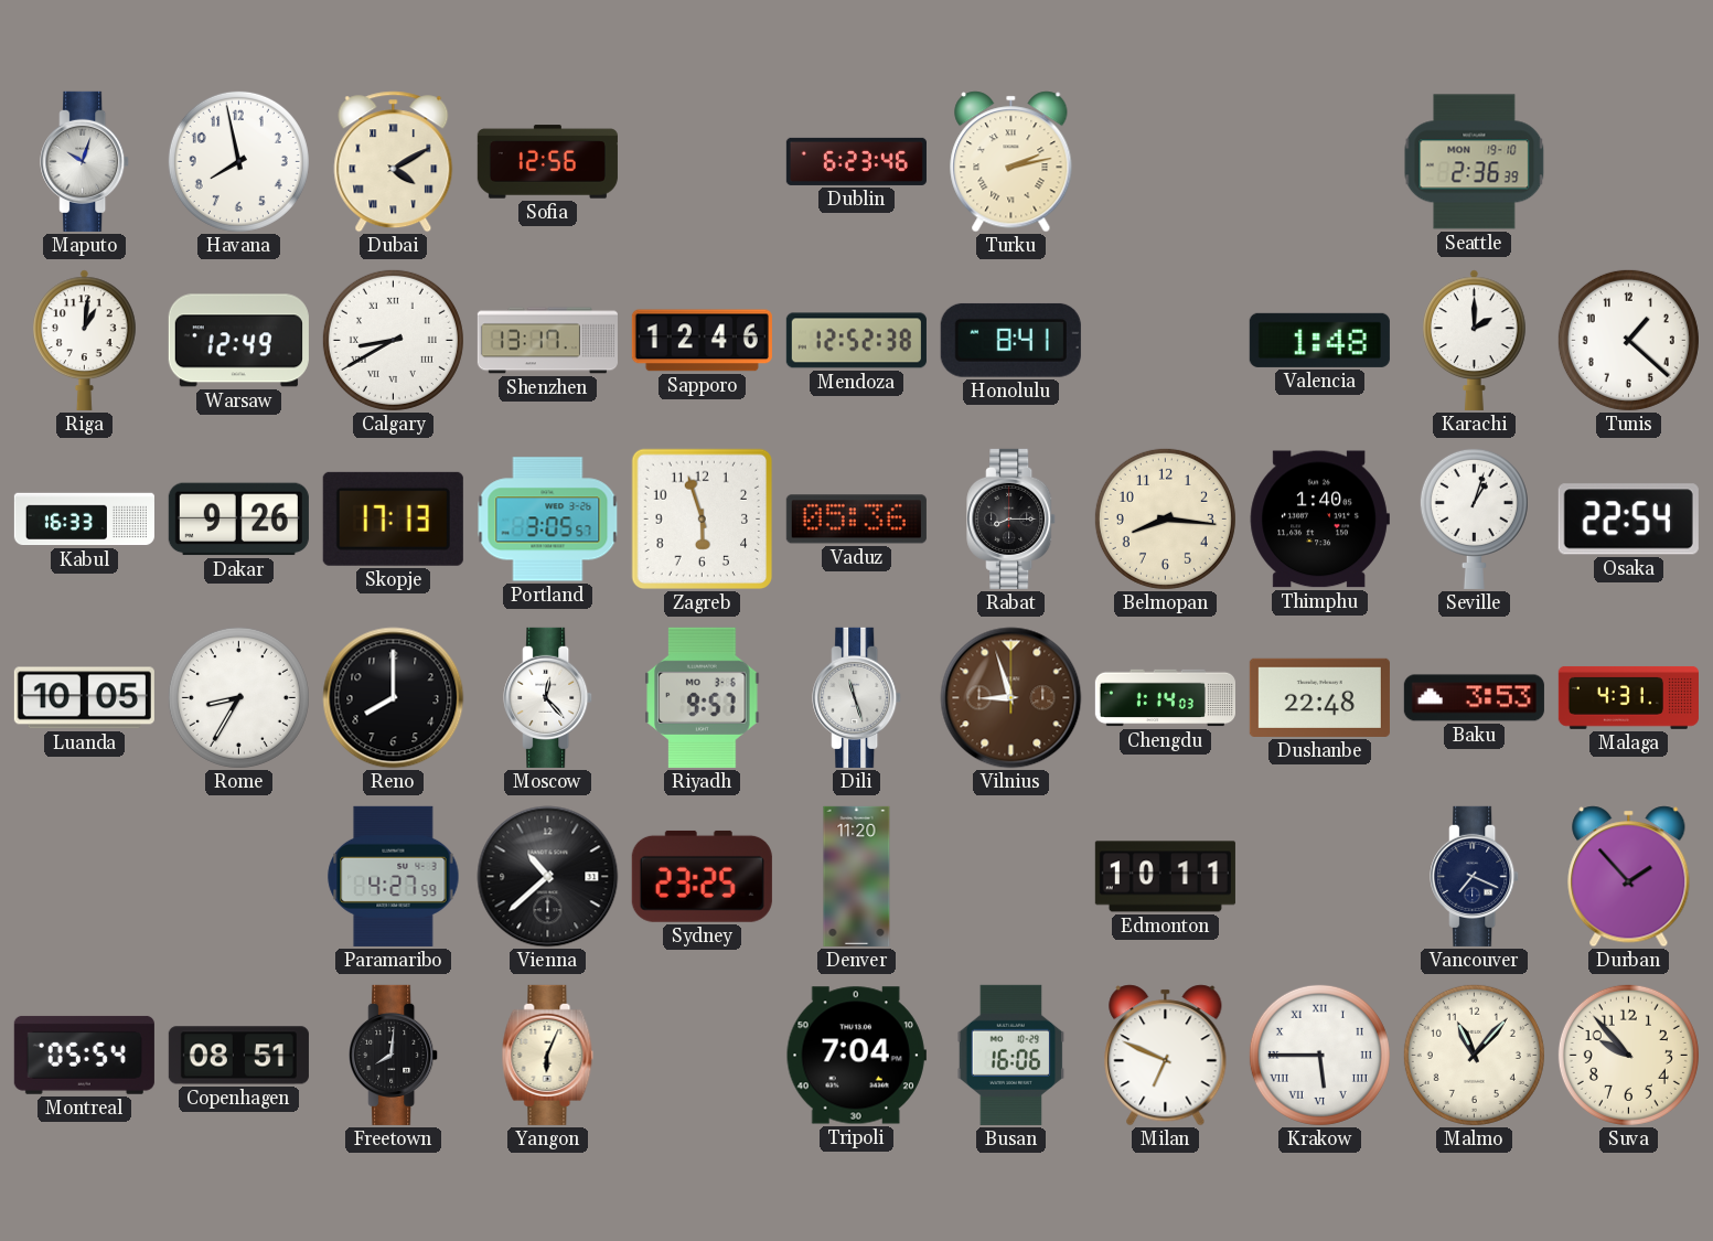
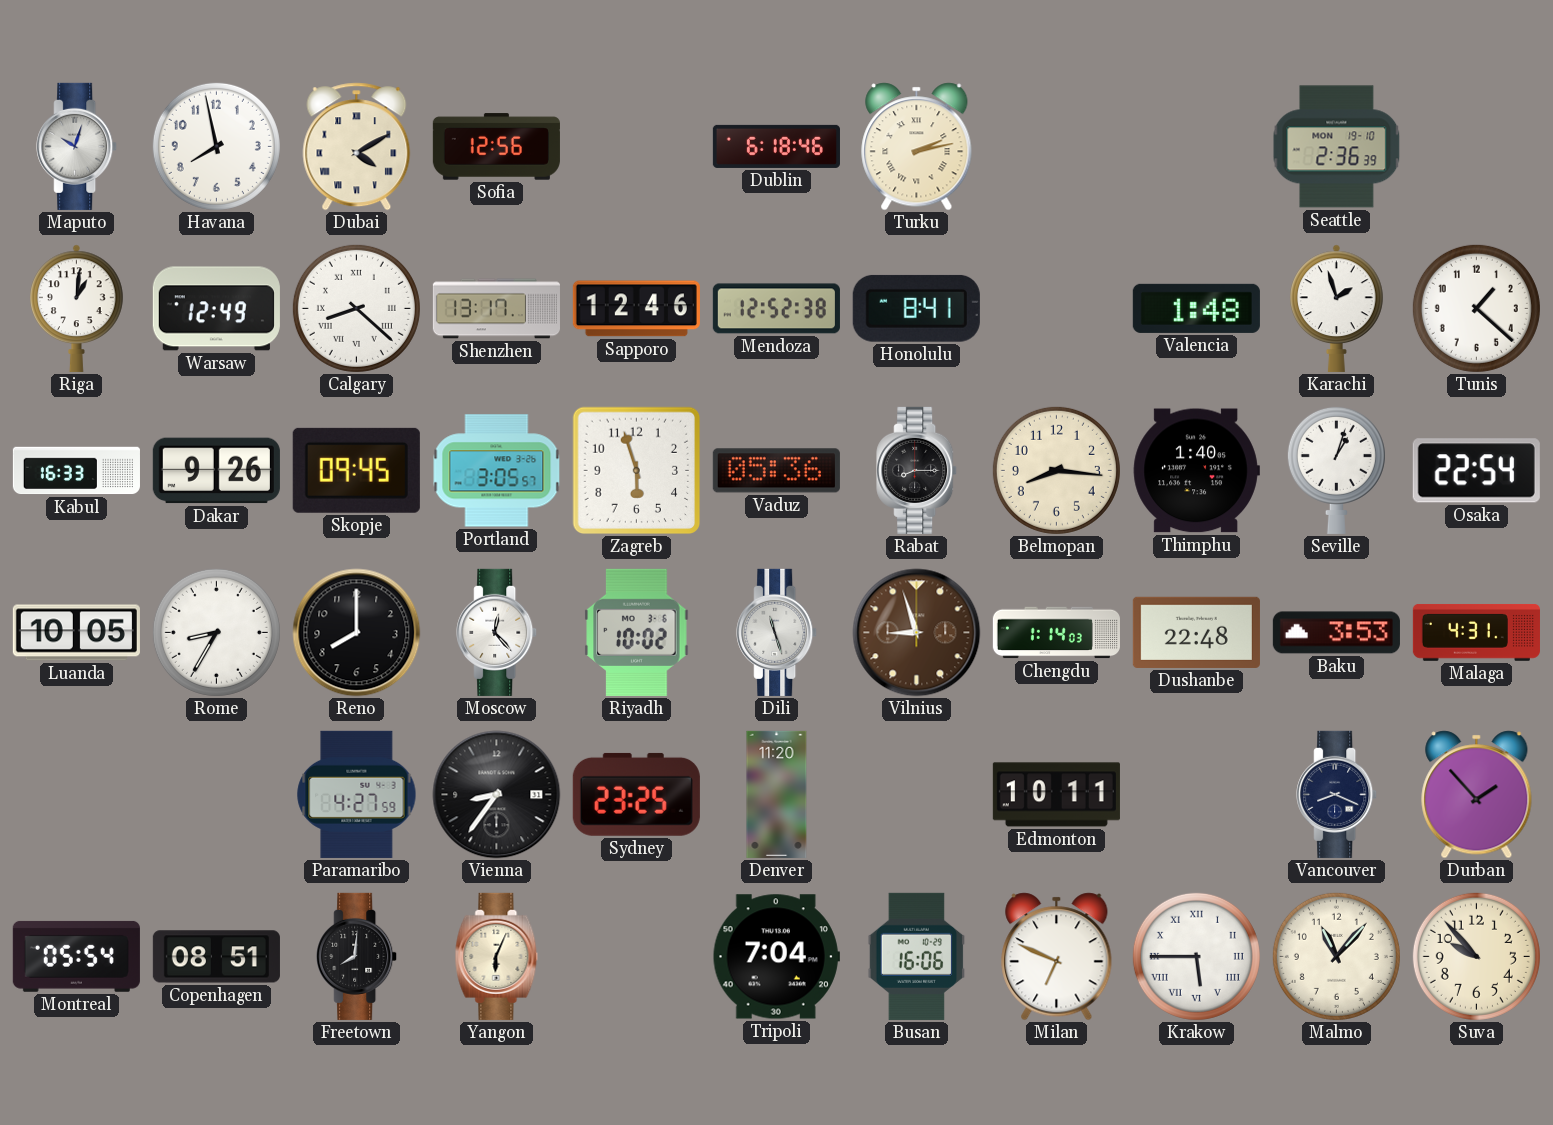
Dublin: 6:23 -> 6:18 (776, 146)
Calgary: 8:40 -> 8:22 (356, 308)
Karachi: 2:00 -> 1:57 (1337, 308)
Skopje: 17:13 -> 09:45 (356, 470)
Riyadh: 9:57 -> 10:02 (637, 632)
Vienna: 10:38 -> 8:36 (497, 795)
Vancouver: 7:19 -> 8:19 (1337, 794)
